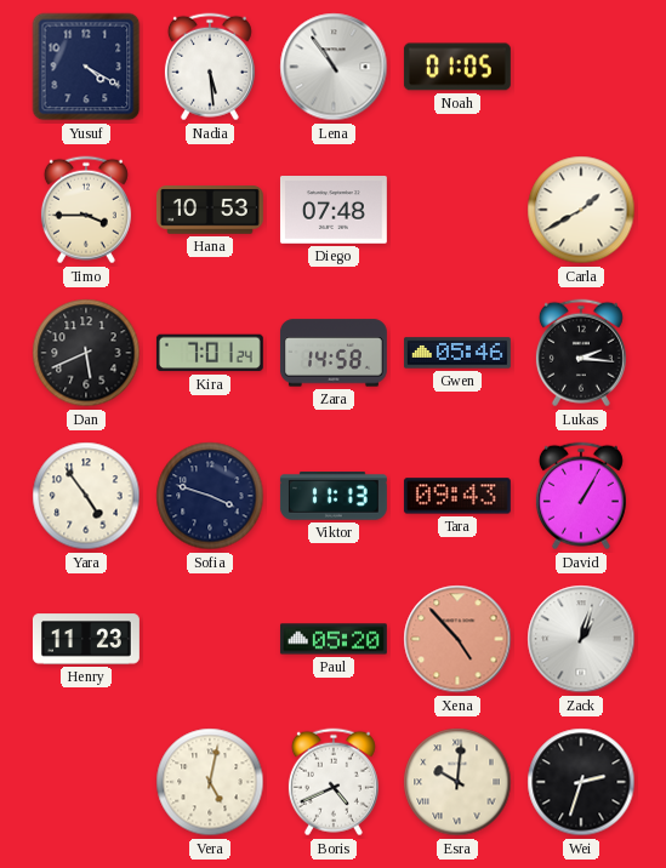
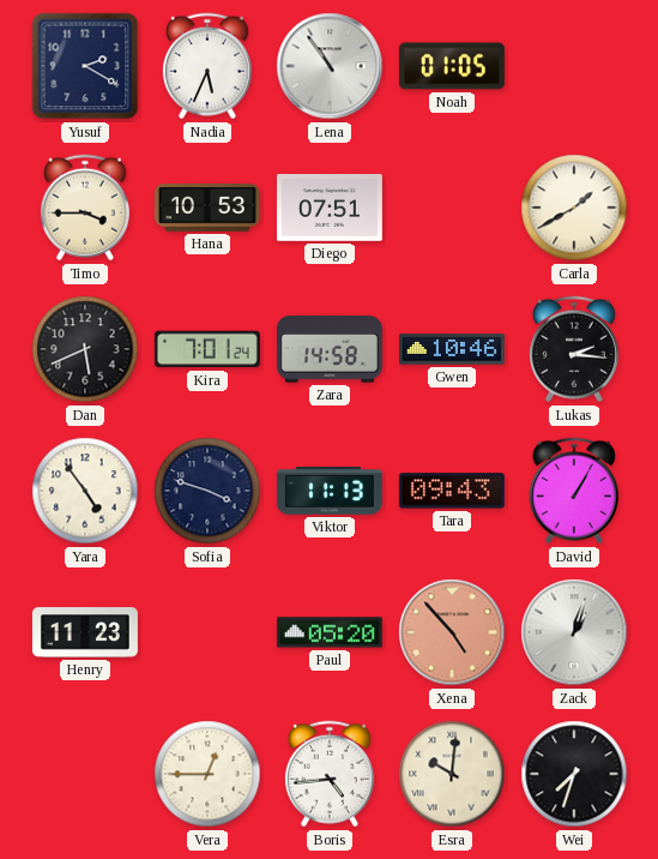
Yusuf: 4:20 -> 2:20 (85, 66)
Nadia: 5:29 -> 5:34 (207, 66)
Diego: 07:48 -> 07:51 (330, 209)
Gwen: 05:46 -> 10:46 (452, 349)
Vera: 5:02 -> 12:45 (207, 774)
Boris: 4:41 -> 4:44 (330, 774)
Wei: 2:33 -> 7:33 (574, 774)
